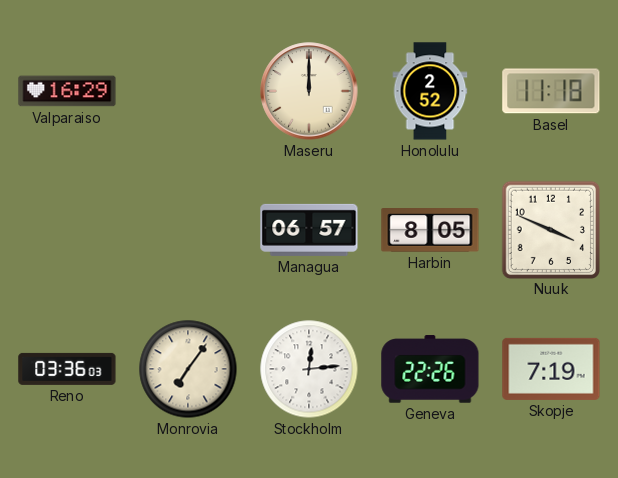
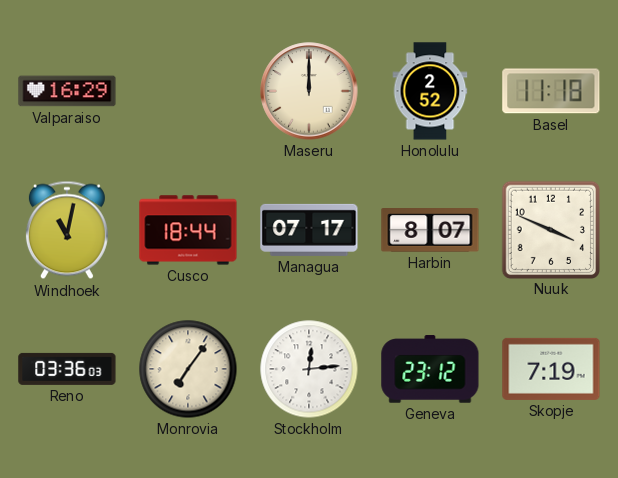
Windhoek: none -> 11:02 (67, 230)
Cusco: none -> 18:44 (188, 230)
Managua: 06:57 -> 07:17 (309, 230)
Harbin: 8:05 -> 8:07 (430, 230)
Geneva: 22:26 -> 23:12 (430, 369)
